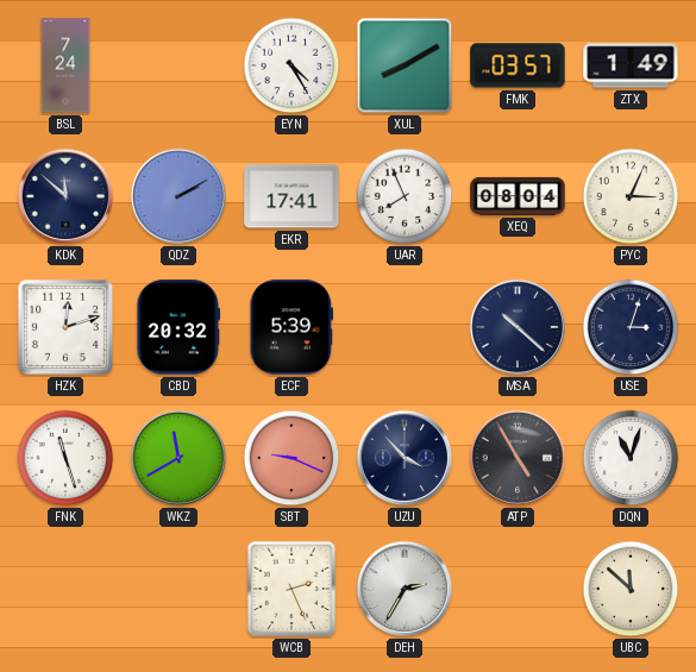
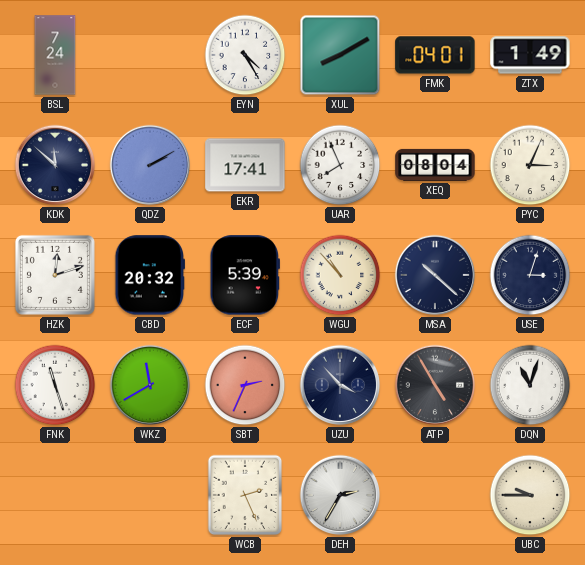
FMK: 03:57 -> 04:01 (435, 55)
WGU: none -> 10:53 (340, 275)
SBT: 9:19 -> 2:34 (245, 385)
UBC: 11:52 -> 9:45 (530, 495)
